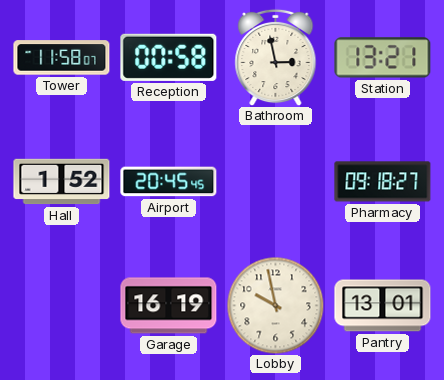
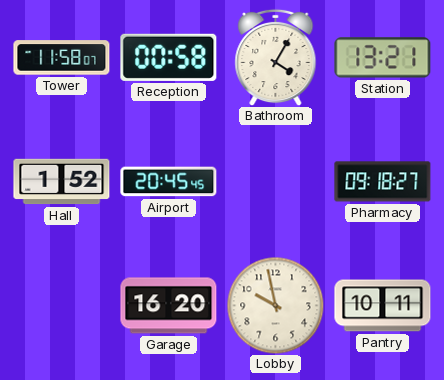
Bathroom: 2:58 -> 4:05 (276, 57)
Garage: 16:19 -> 16:20 (169, 306)
Pantry: 13:01 -> 10:11 (383, 306)
